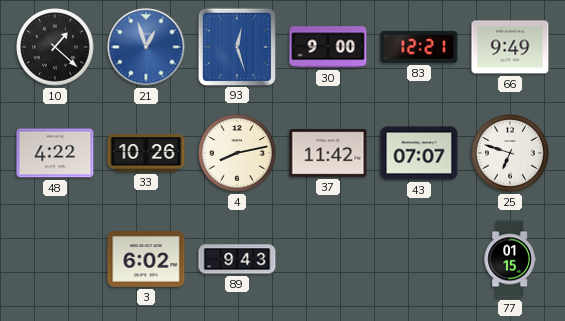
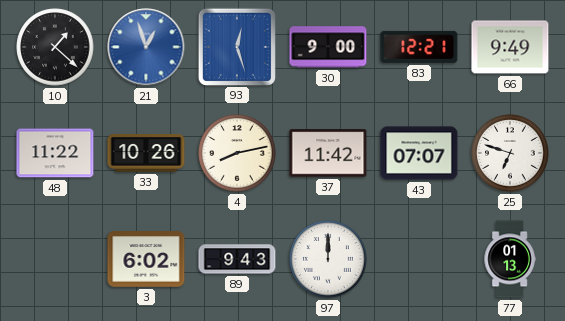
48: 4:22 -> 11:22 (55, 153)
97: none -> 12:00 (328, 259)
77: 01:15 -> 01:13 (510, 259)
